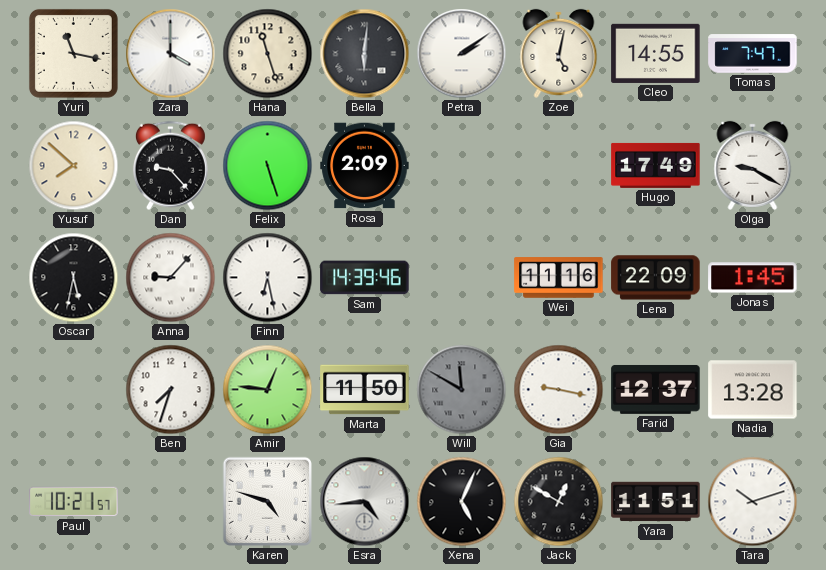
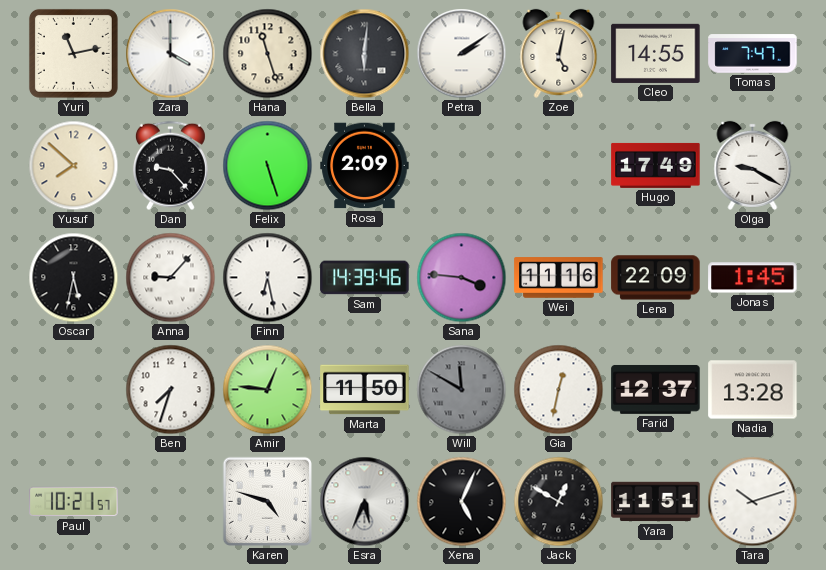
Yuri: 11:17 -> 11:13 (73, 53)
Sana: none -> 3:46 (462, 278)
Gia: 9:17 -> 12:32 (559, 390)
Esra: 4:44 -> 5:34 (365, 502)
